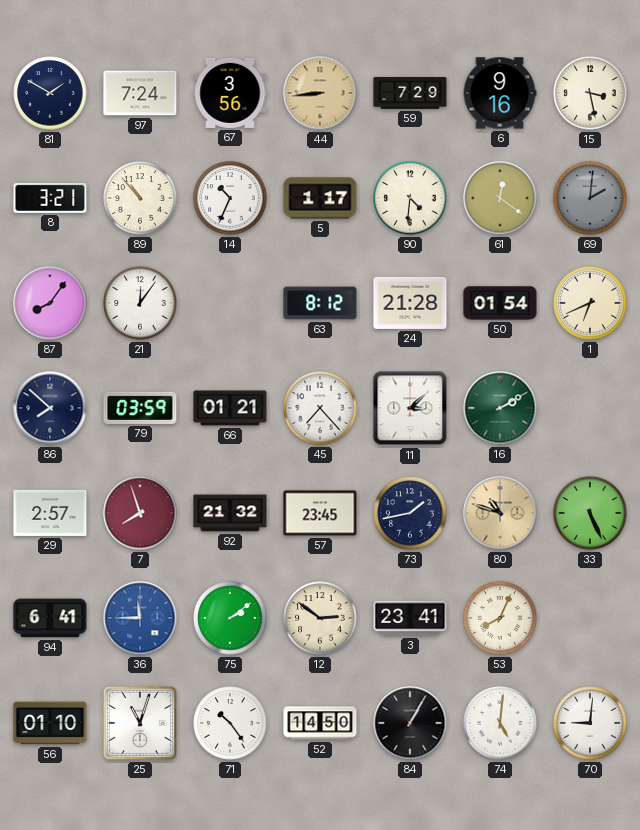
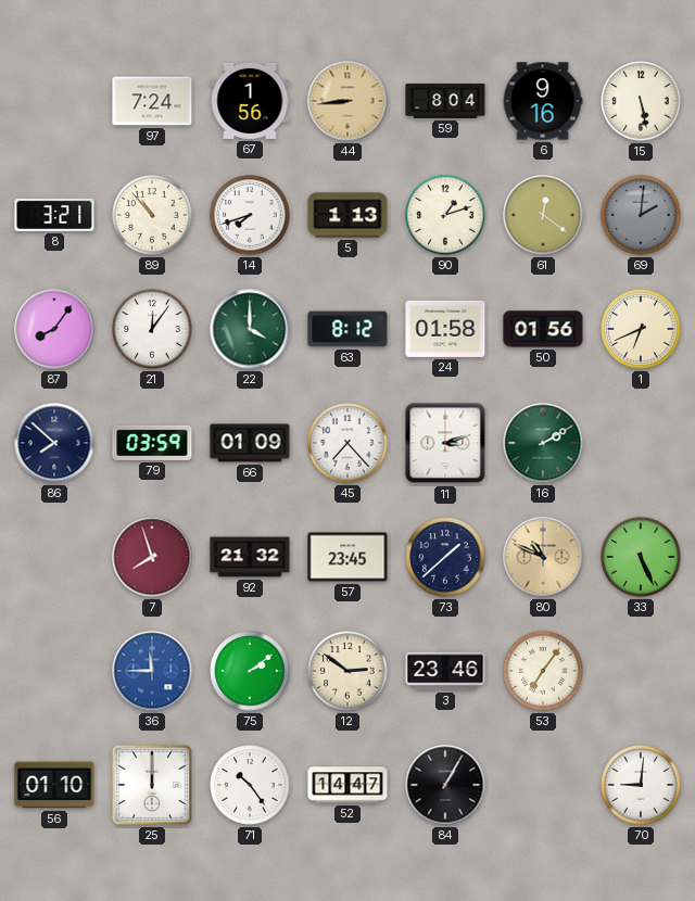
81: 1:50 -> none (50, 93)
67: 3:56 -> 1:56 (250, 101)
59: 7:29 -> 8:04 (445, 102)
15: 3:28 -> 5:28 (641, 101)
14: 10:34 -> 7:42 (250, 215)
5: 1:17 -> 1:13 (347, 215)
90: 4:31 -> 1:12 (445, 215)
22: none -> 4:00 (250, 329)
24: 21:28 -> 01:58 (445, 329)
50: 01:54 -> 01:56 (543, 329)
66: 01:21 -> 01:09 (250, 443)
11: 3:08 -> 3:12 (445, 443)
29: 2:57 -> none (50, 513)
73: 1:43 -> 1:38 (445, 557)
80: 10:48 -> 10:49 (543, 557)
94: 6:41 -> none (50, 618)
3: 23:41 -> 23:46 (445, 671)
53: 8:04 -> 7:06 (543, 671)
25: 11:03 -> 12:00 (152, 785)
52: 14:50 -> 14:47 (347, 785)
74: 5:01 -> none (500, 723)
